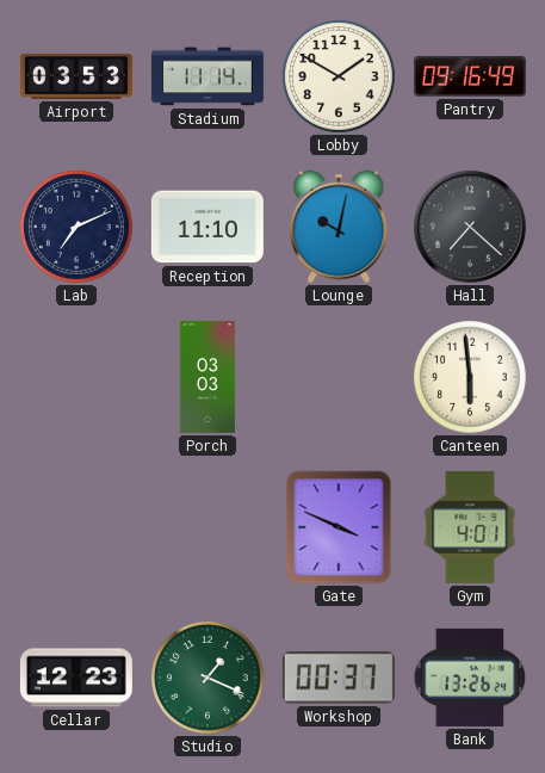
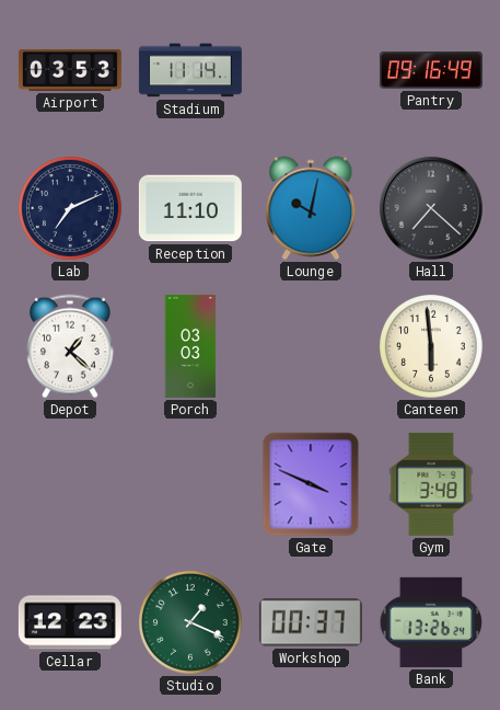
Lobby: 1:50 -> none (340, 78)
Depot: none -> 1:22 (71, 346)
Gym: 4:01 -> 3:48 (431, 484)
